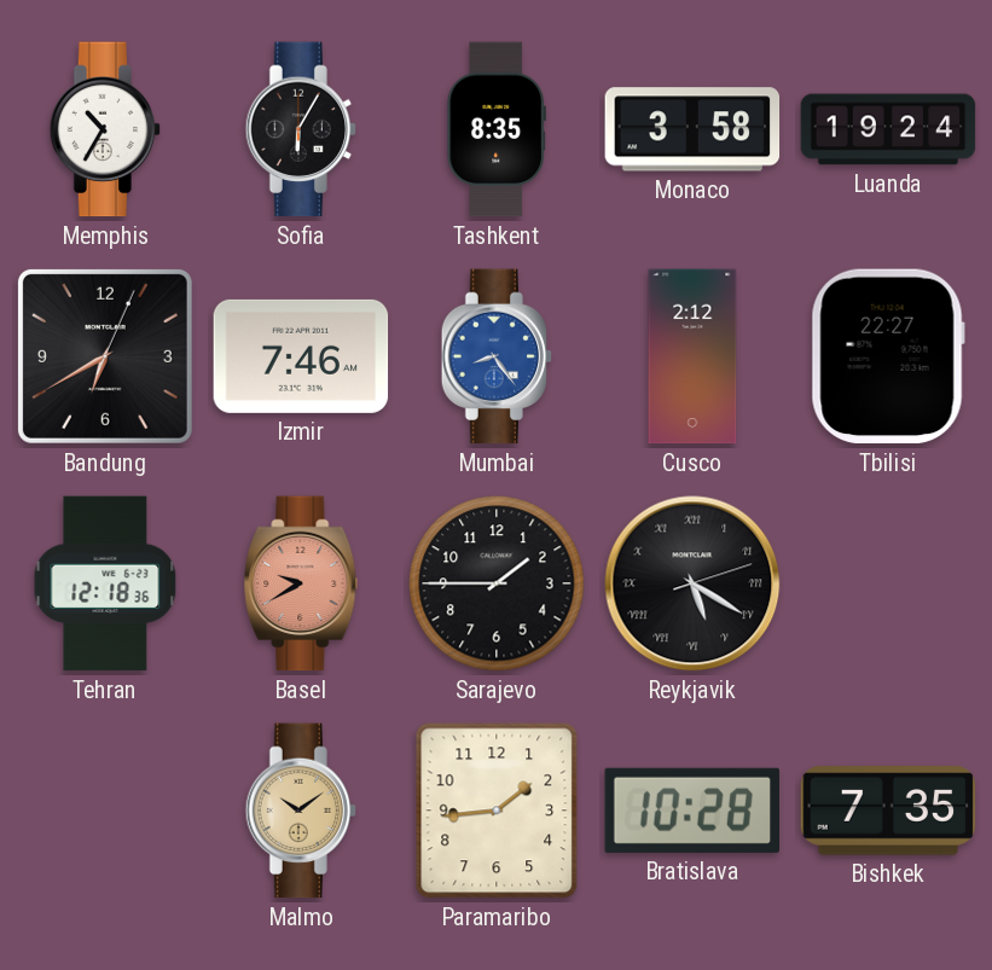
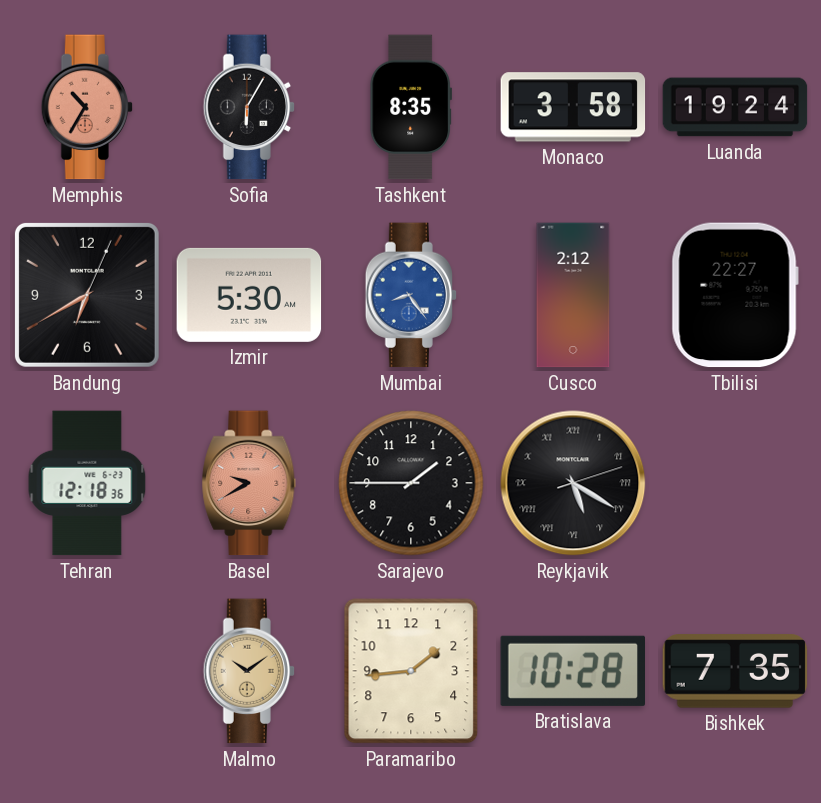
Memphis dial: white -> salmon (87, 107)
Izmir: 7:46 -> 5:30 (249, 295)
